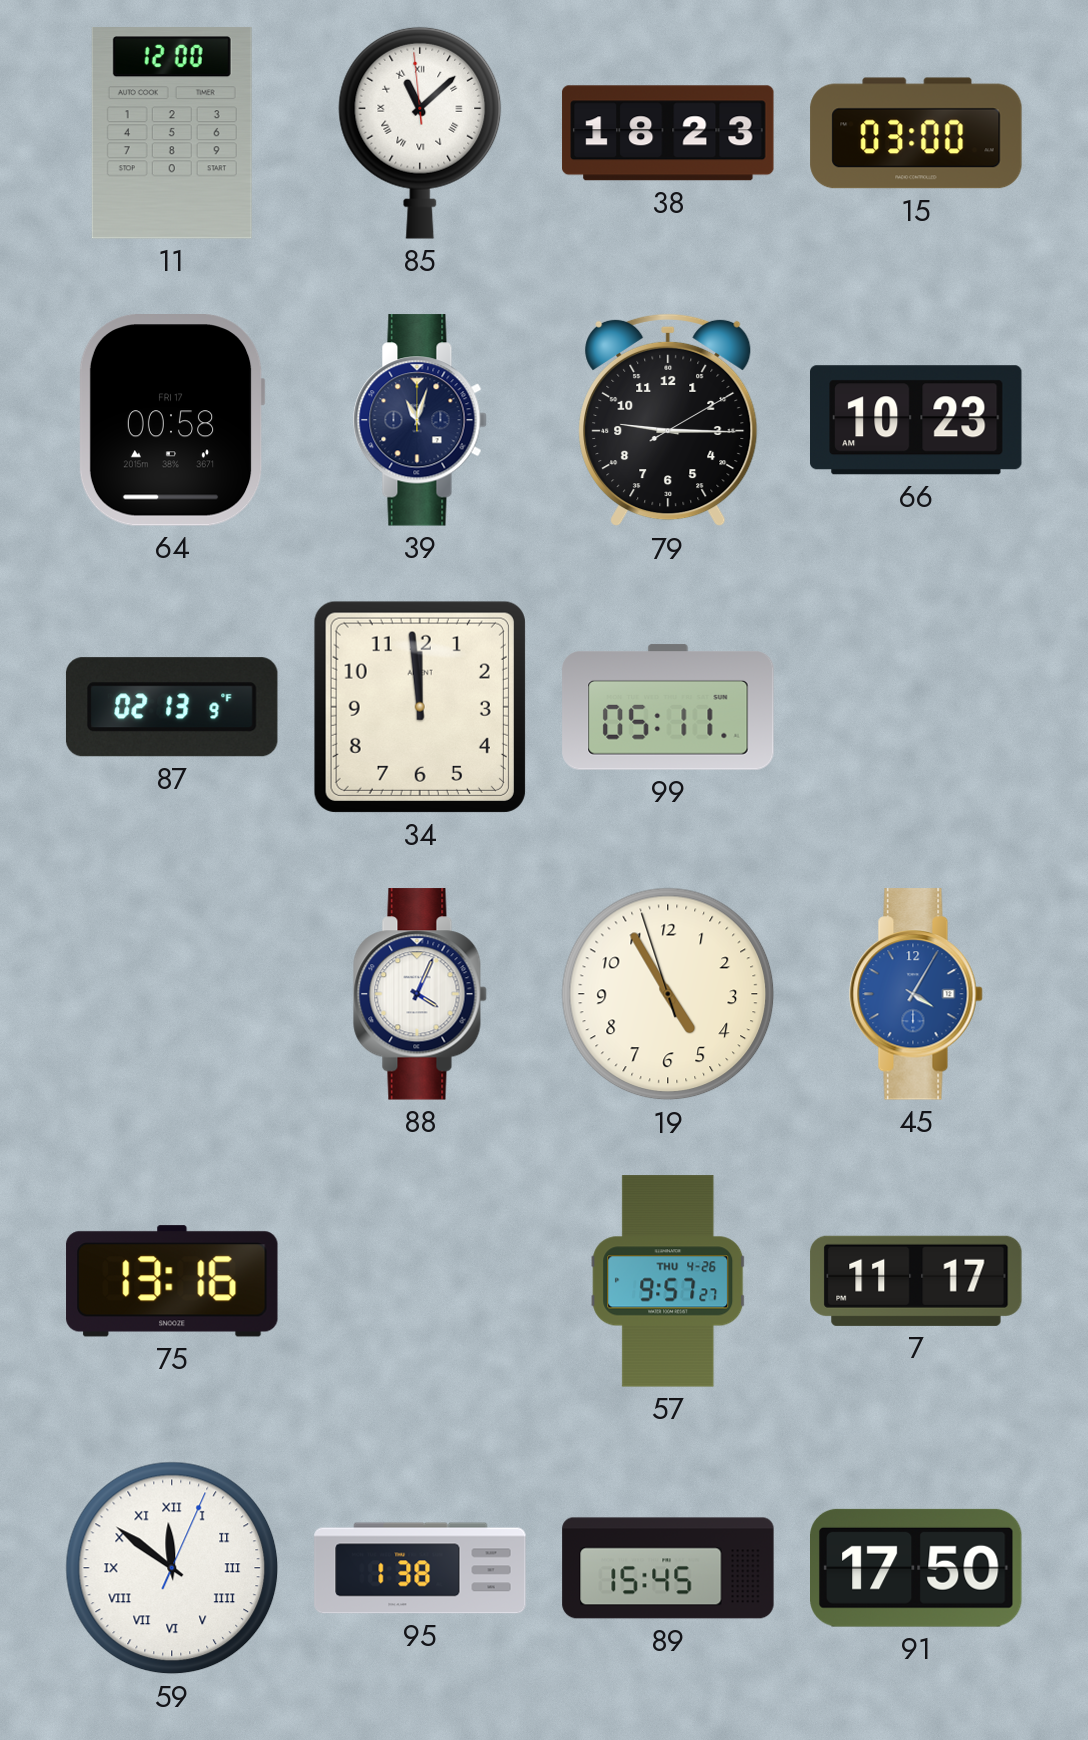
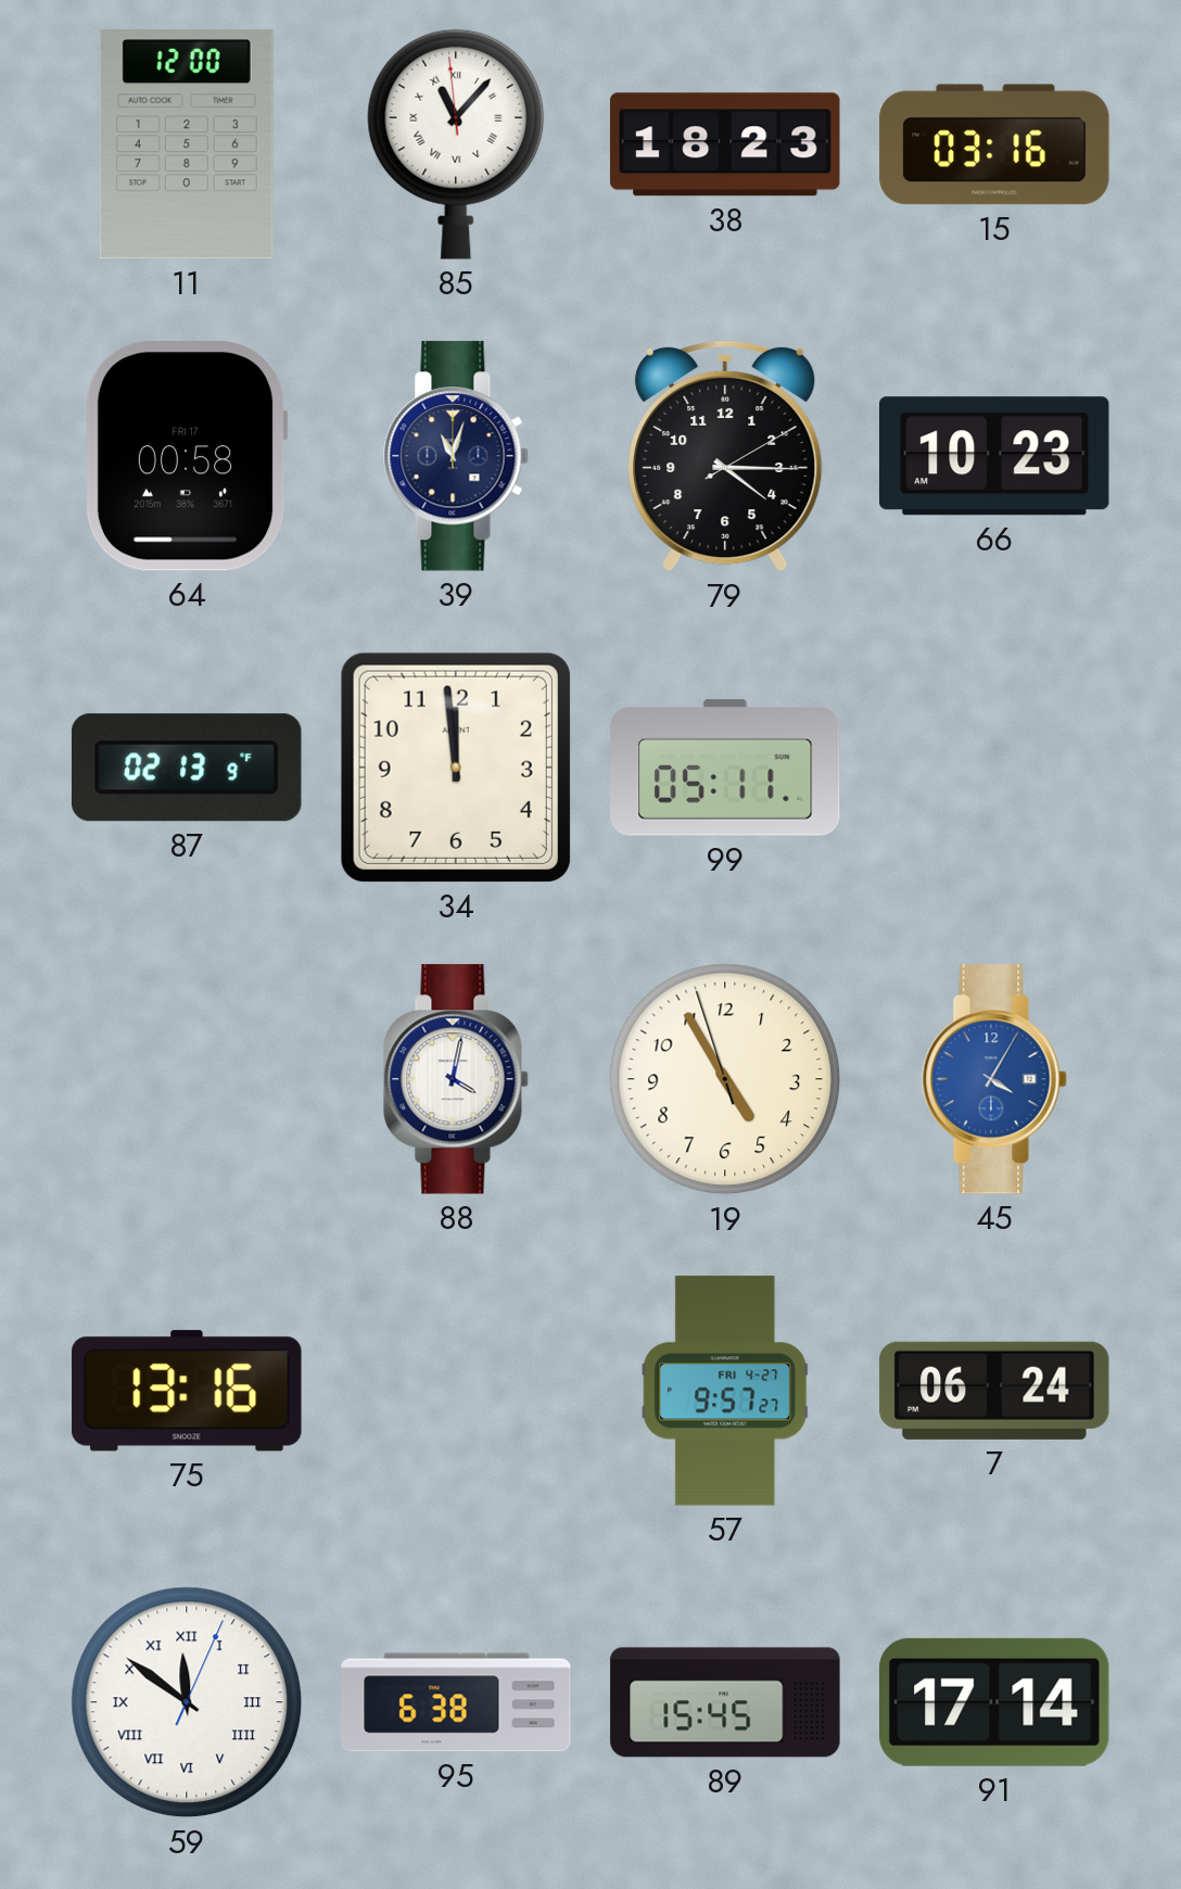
85: 11:07 -> 11:06 (456, 144)
15: 03:00 -> 03:16 (994, 144)
79: 9:15 -> 4:15 (725, 456)
88: 4:04 -> 4:02 (456, 1079)
57 date: THU 4-26 -> FRI 4-27 (725, 1391)
7: 11:17 -> 06:24 (994, 1391)
95: 1:38 -> 6:38 (456, 1702)
91: 17:50 -> 17:14 (995, 1702)
